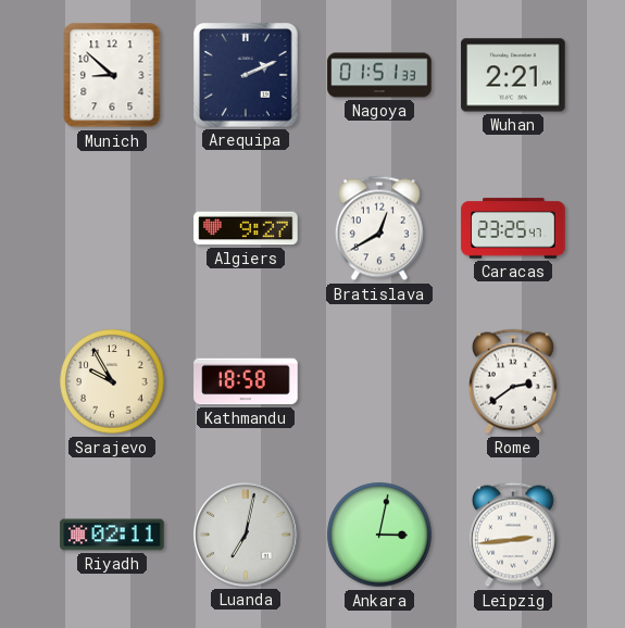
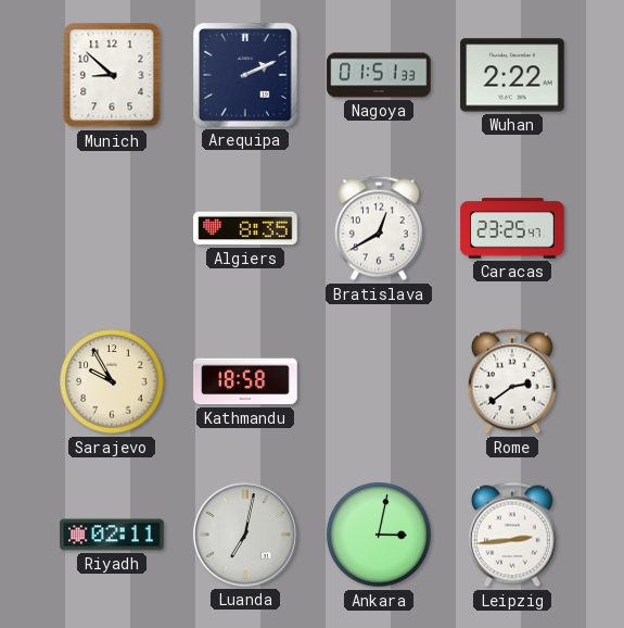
Wuhan: 2:21 -> 2:22 (512, 75)
Algiers: 9:27 -> 8:35 (245, 228)
